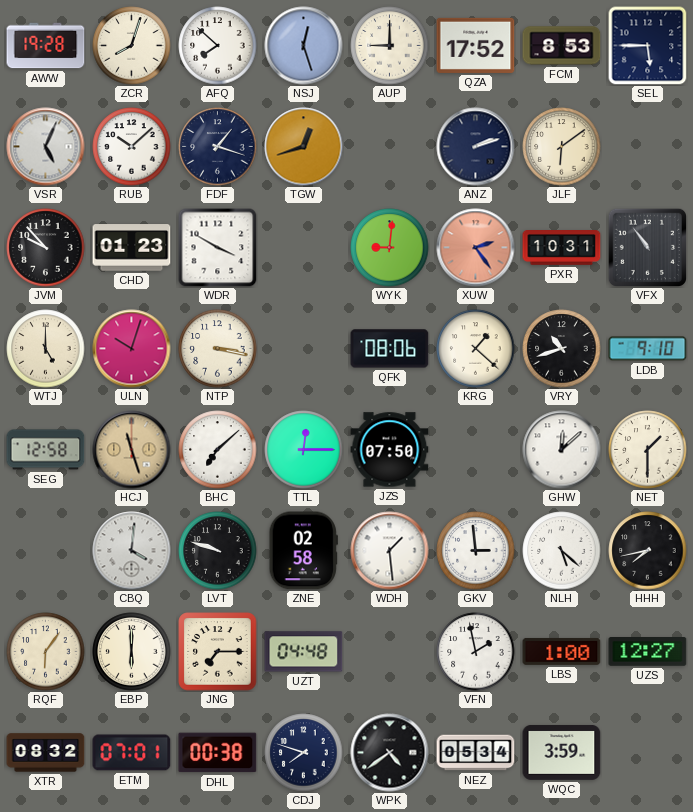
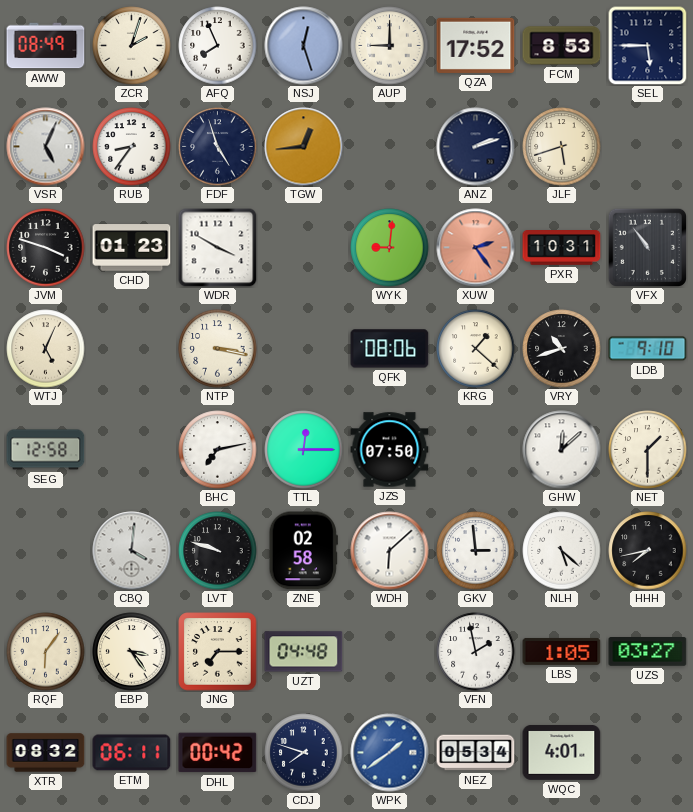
AWW: 19:28 -> 08:49 (46, 46)
ZCR: 8:03 -> 2:03 (132, 46)
AFQ: 7:52 -> 7:56 (218, 46)
RUB: 10:08 -> 8:36 (132, 147)
FDF: 1:18 -> 4:57 (218, 147)
TGW: 12:42 -> 12:44 (304, 147)
JLF: 6:09 -> 5:42 (562, 147)
JVM: 9:53 -> 3:48 (46, 248)
WTJ: 5:00 -> 5:04 (46, 349)
ULN: 10:03 -> none (132, 349)
HCJ: 11:27 -> none (132, 450)
BHC: 7:08 -> 7:13 (218, 450)
WDH: 1:29 -> 6:08 (390, 551)
EBP: 6:00 -> 3:24 (132, 652)
LBS: 1:00 -> 1:05 (562, 651)
UZS: 12:27 -> 03:27 (648, 652)
ETM: 07:01 -> 06:11 (132, 753)
DHL: 00:38 -> 00:42 (218, 753)
WPK: 4:39 -> 1:39 (390, 753)
WPK dial: black -> blue (390, 753)
WQC: 3:59 -> 4:01 (562, 752)
